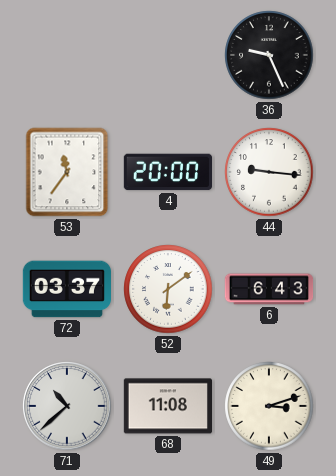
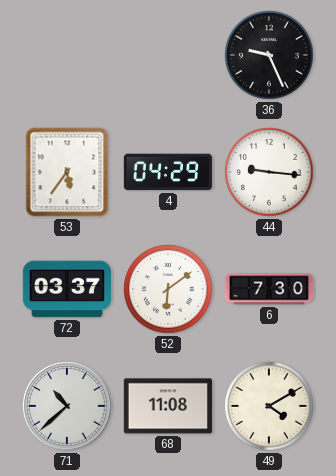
53: 11:36 -> 5:36 (67, 172)
4: 20:00 -> 04:29 (167, 172)
6: 6:43 -> 7:30 (269, 289)
49: 3:12 -> 4:10 (269, 406)
